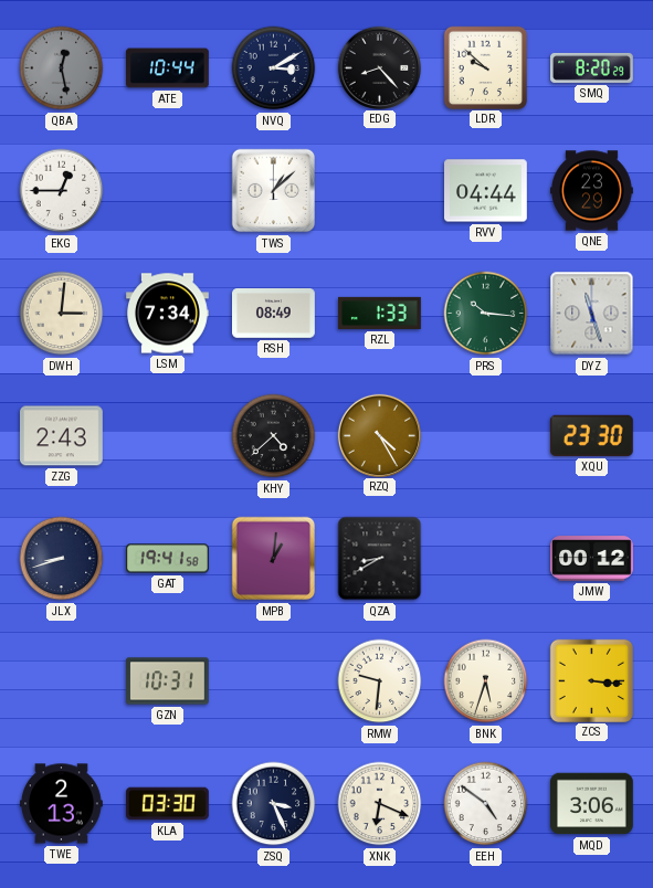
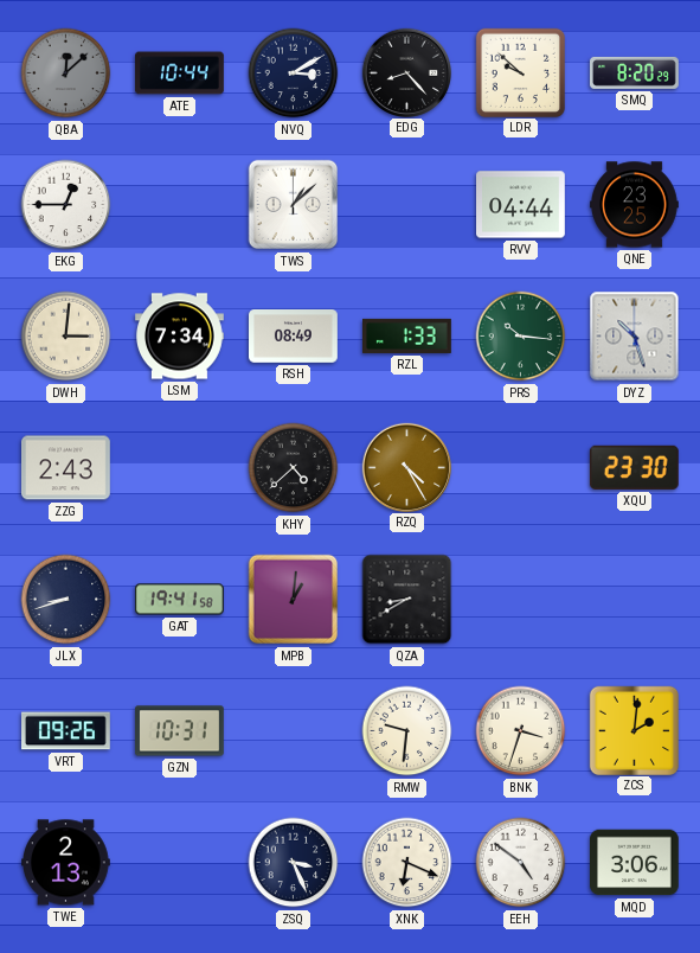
QBA: 12:28 -> 12:08 (66, 73)
QNE: 23:29 -> 23:25 (635, 205)
DYZ: 11:27 -> 10:27 (635, 337)
JMW: 00:12 -> none (592, 559)
VRT: none -> 09:26 (66, 731)
BNK: 5:33 -> 3:33 (521, 731)
ZCS: 3:16 -> 2:01 (634, 730)
KLA: 03:30 -> none (168, 804)
